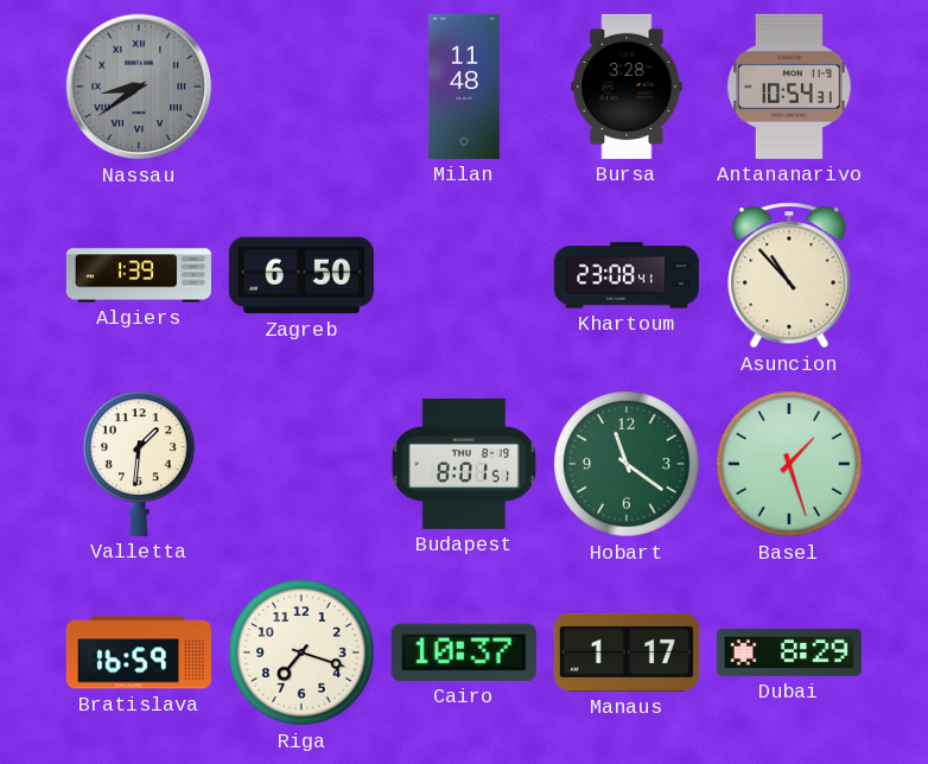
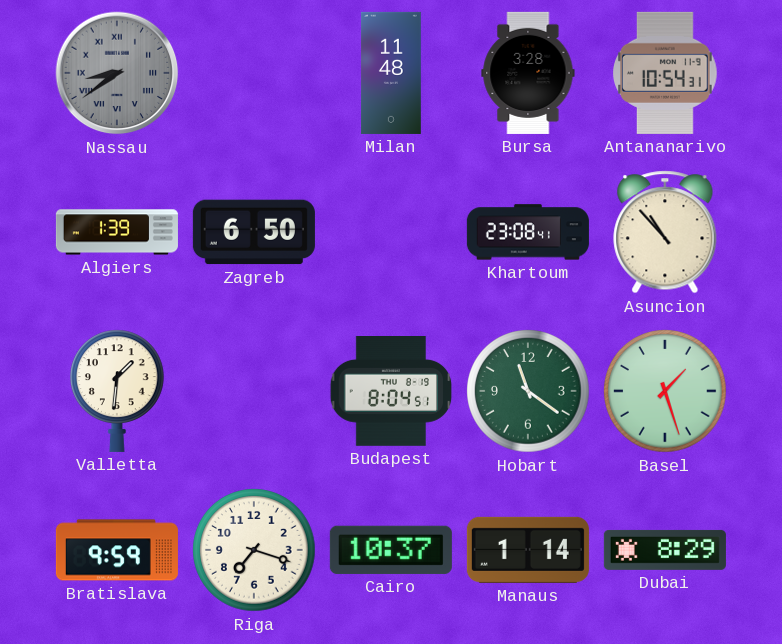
Budapest: 8:01 -> 8:04 (391, 392)
Bratislava: 16:59 -> 9:59 (117, 550)
Manaus: 1:17 -> 1:14 (528, 550)
